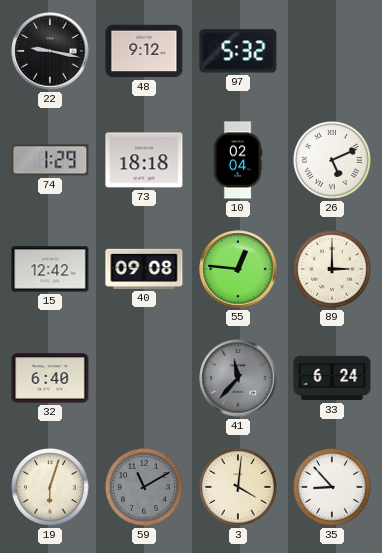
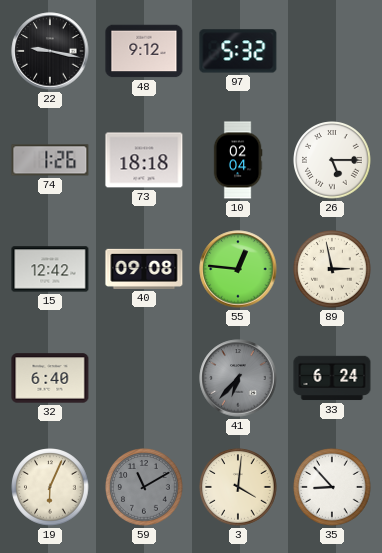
74: 1:29 -> 1:26 (50, 160)
26: 5:11 -> 5:15 (332, 160)
89: 3:00 -> 2:58 (332, 269)
41: 11:37 -> 6:37 (238, 378)
19: 6:03 -> 6:04 (50, 487)
